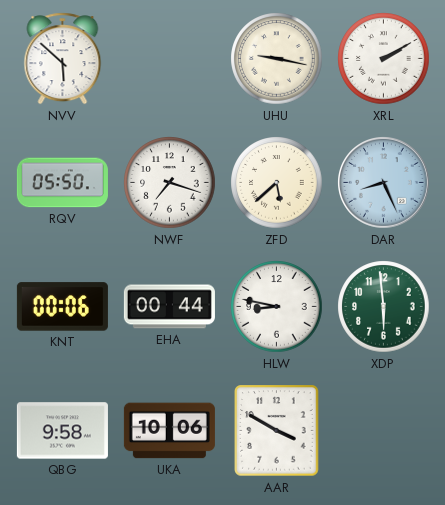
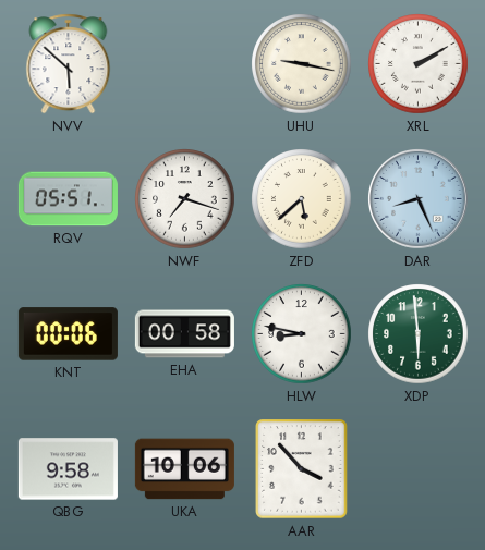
RQV: 05:50 -> 05:51 (68, 199)
EHA: 00:44 -> 00:58 (184, 334)
AAR: 3:50 -> 3:53 (302, 469)
